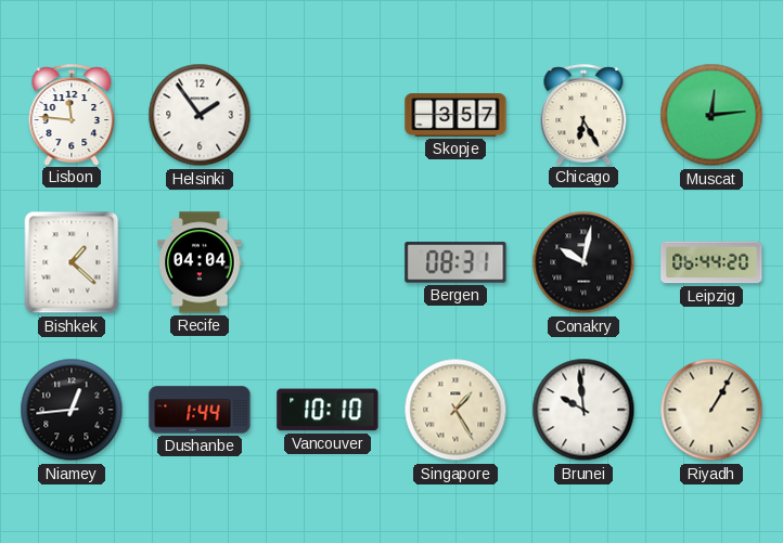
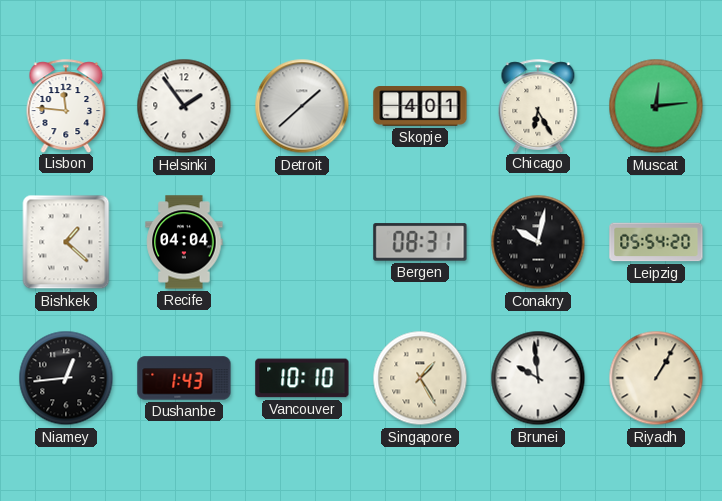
Detroit: none -> 1:38 (302, 106)
Skopje: 3:57 -> 4:01 (420, 107)
Leipzig: 06:44 -> 05:54 (656, 242)
Dushanbe: 1:44 -> 1:43 (184, 378)
